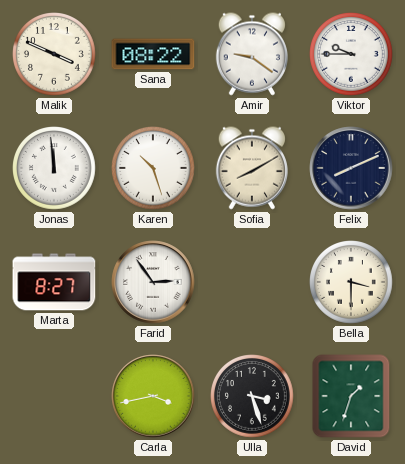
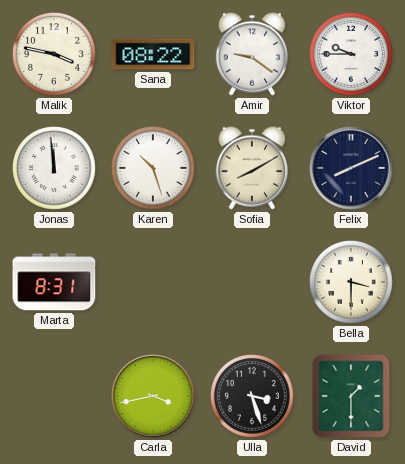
Malik: 3:49 -> 3:47 (55, 55)
Marta: 8:27 -> 8:31 (54, 282)
Farid: 2:54 -> none (153, 282)
David: 1:33 -> 1:30 (351, 396)
